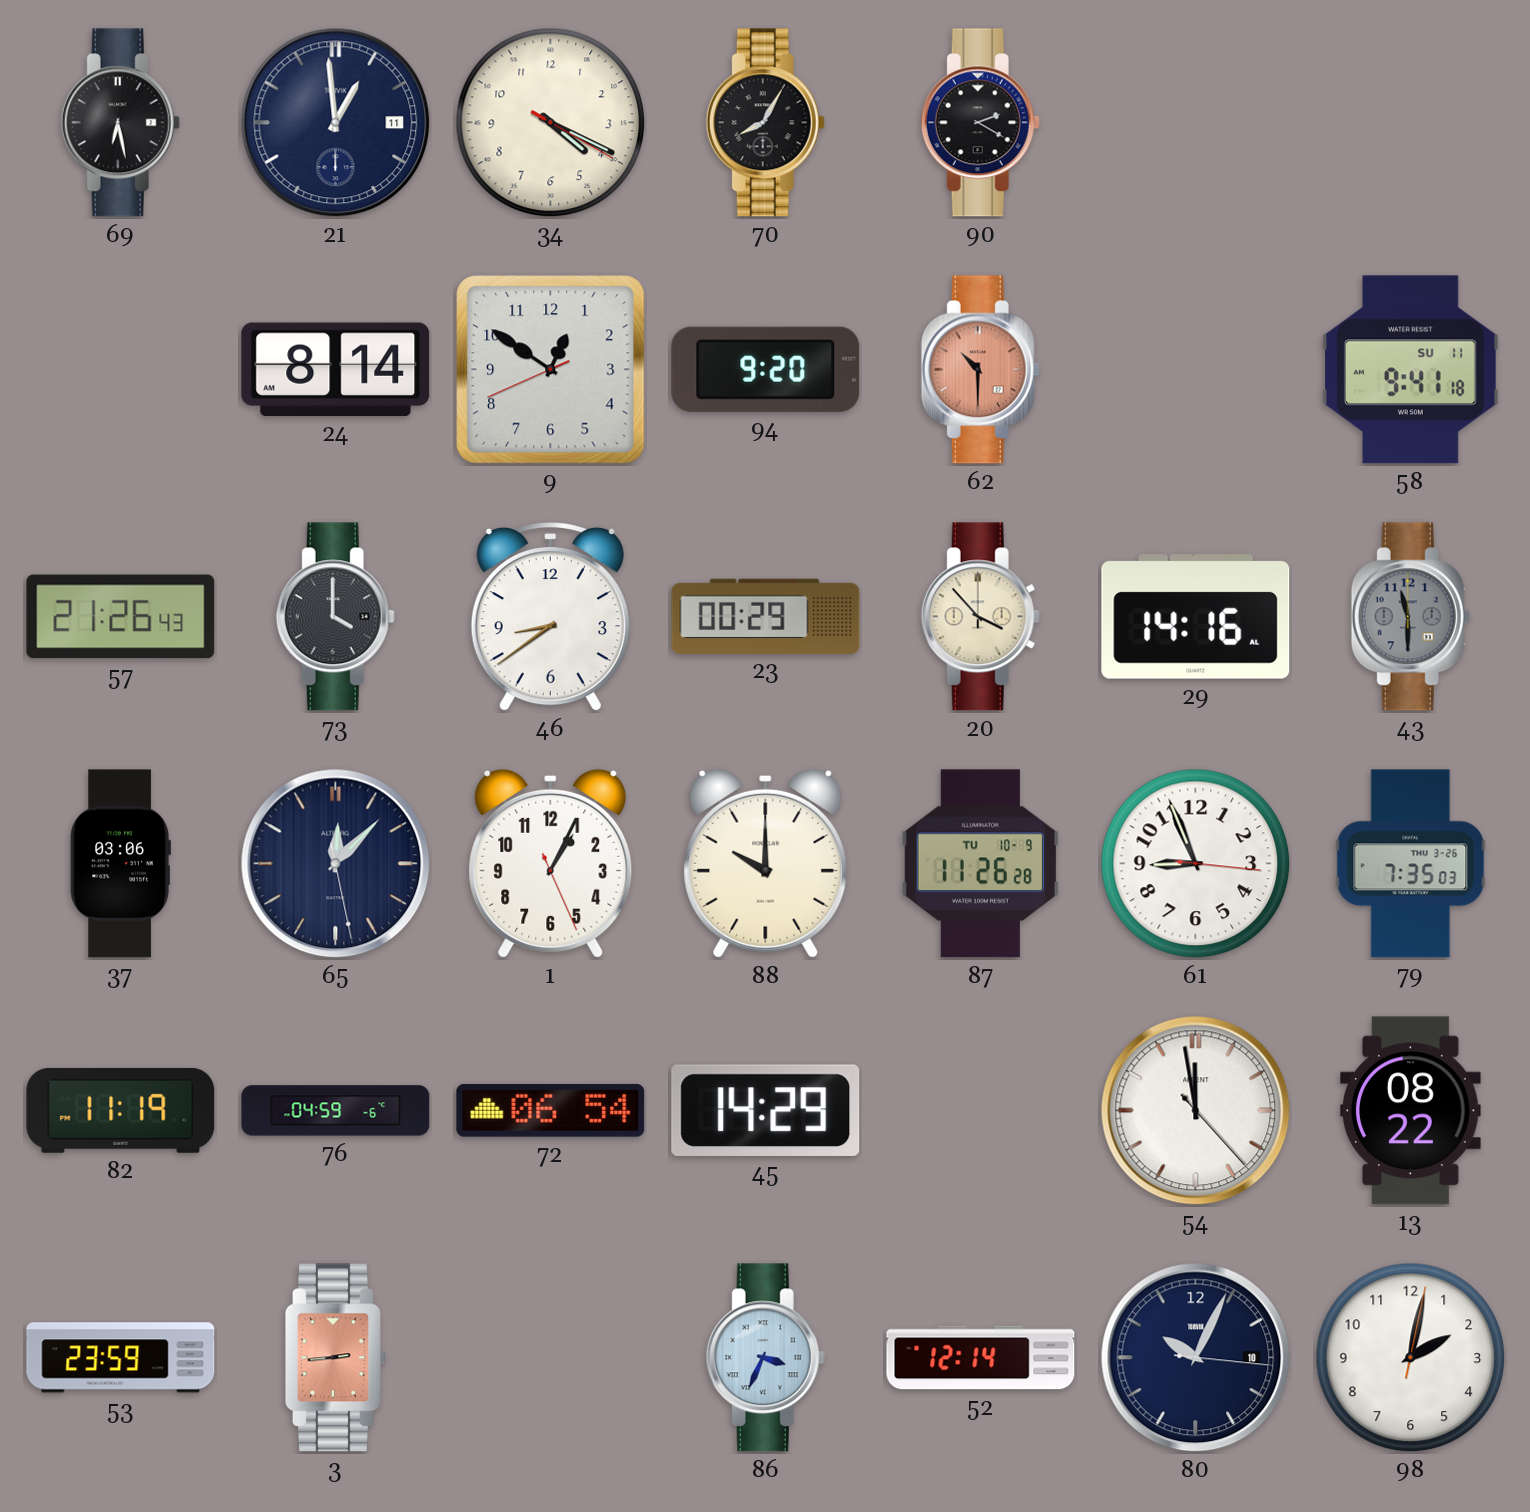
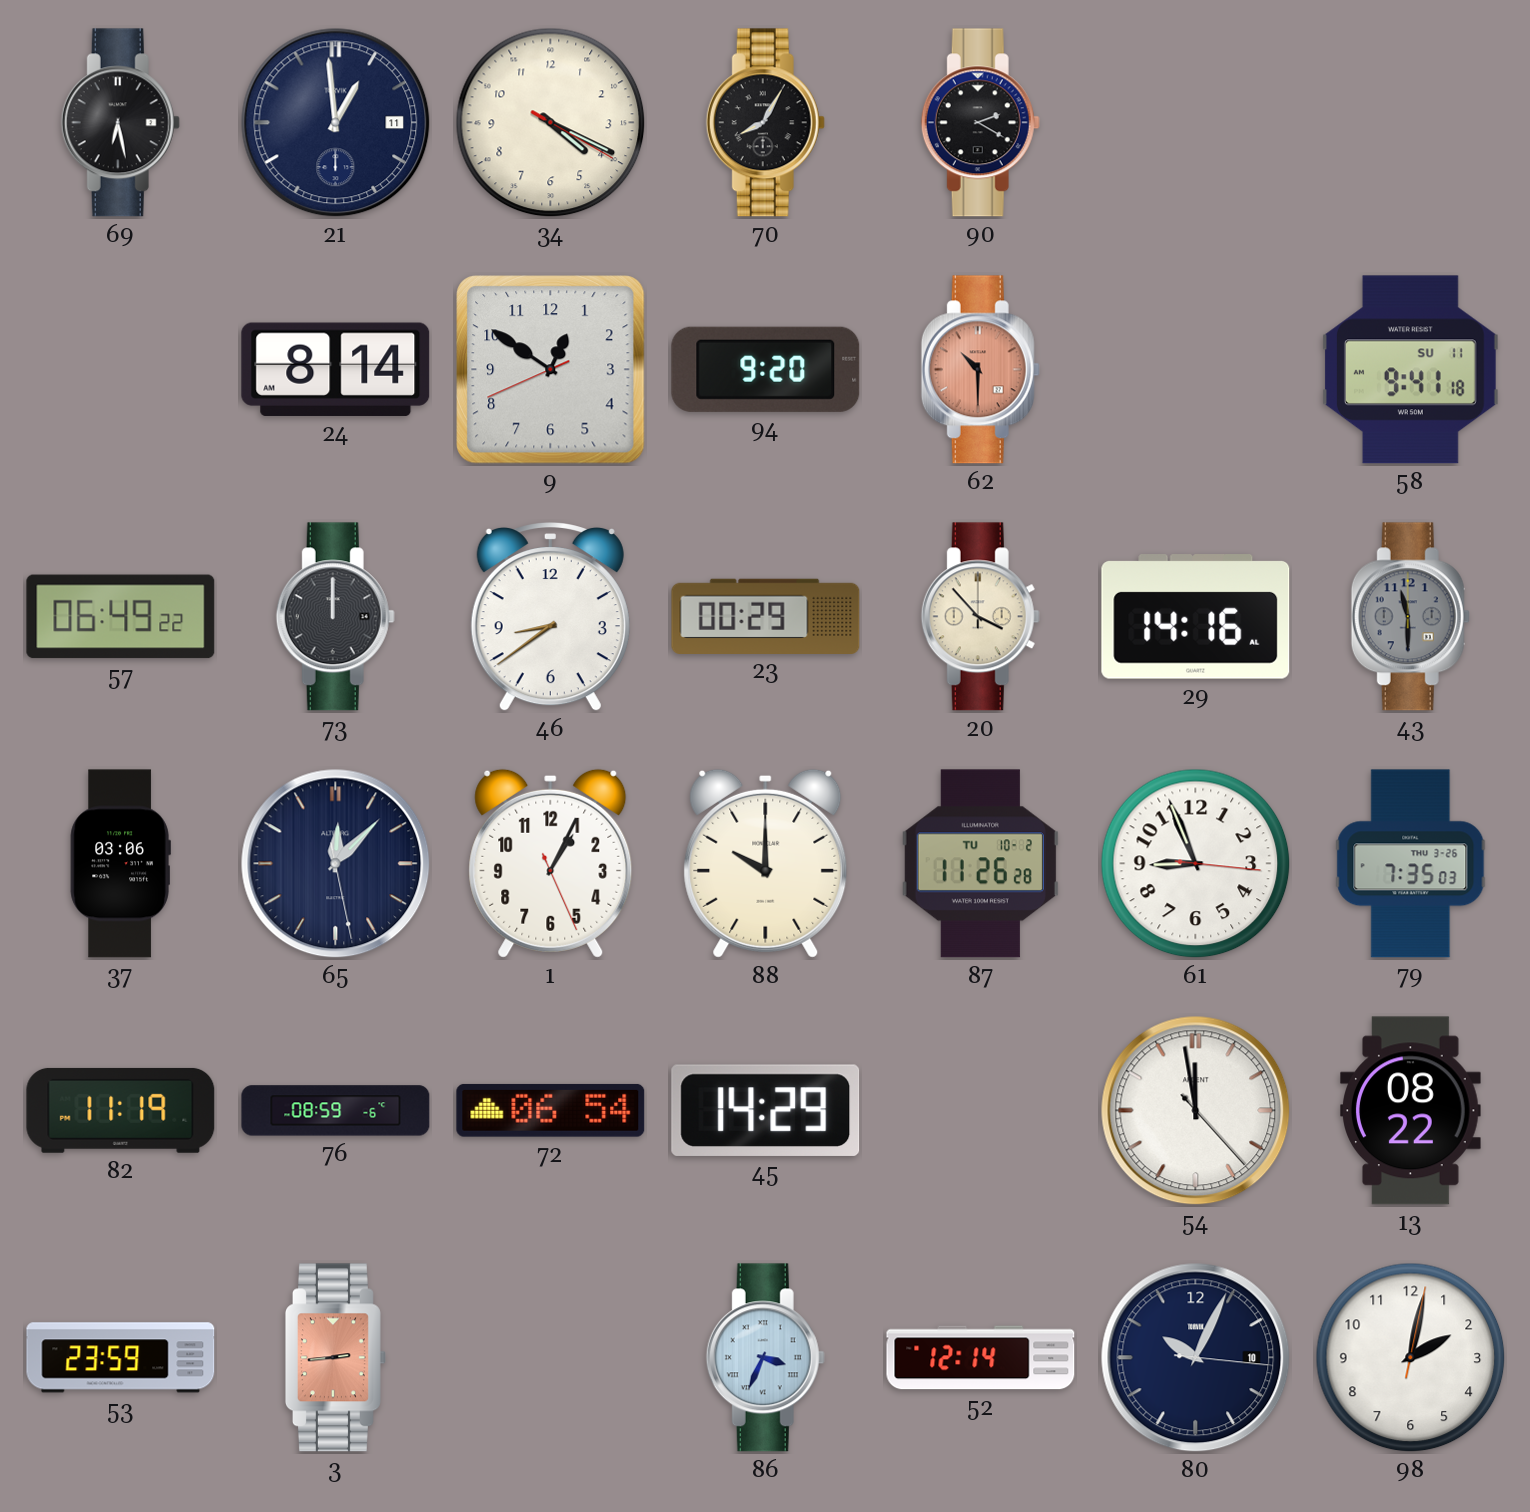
57: 21:26 -> 06:49 (121, 617)
73: 4:00 -> 12:00 (335, 617)
87 date: TU 10-9 -> TU 10-2 (980, 864)
76: 04:59 -> 08:59 (336, 1111)
